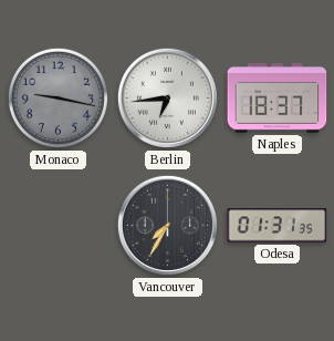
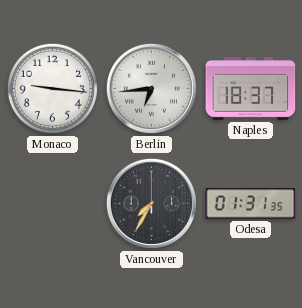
Monaco: 9:17 -> 9:16 (52, 88)
Monaco dial: grey -> white (52, 88)
